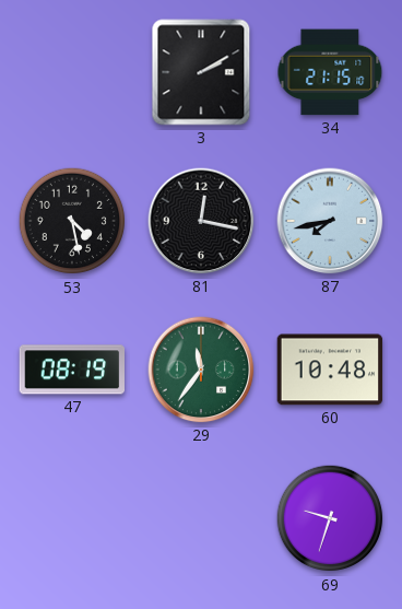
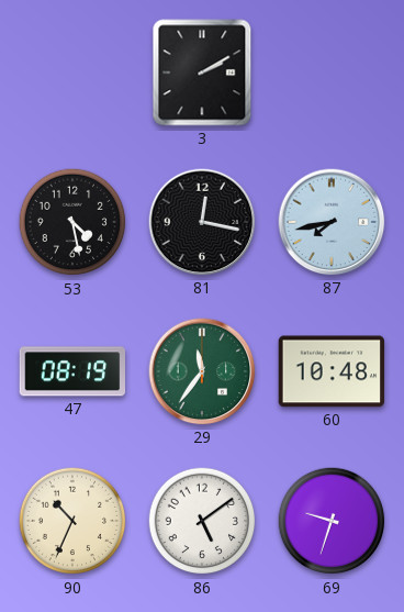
34: 21:15 -> none (330, 72)
90: none -> 10:34 (72, 521)
86: none -> 5:09 (202, 521)
